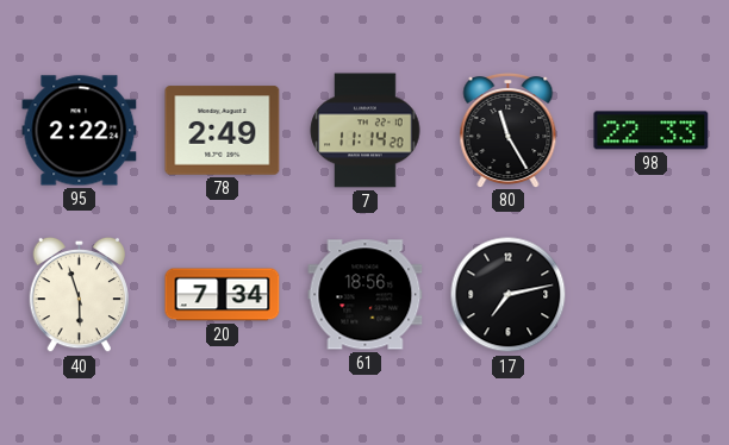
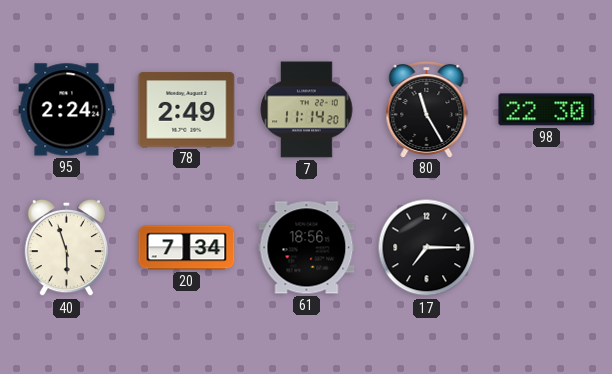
95: 2:22 -> 2:24 (67, 110)
98: 22:33 -> 22:30 (547, 110)
17: 7:13 -> 7:15 (427, 248)
